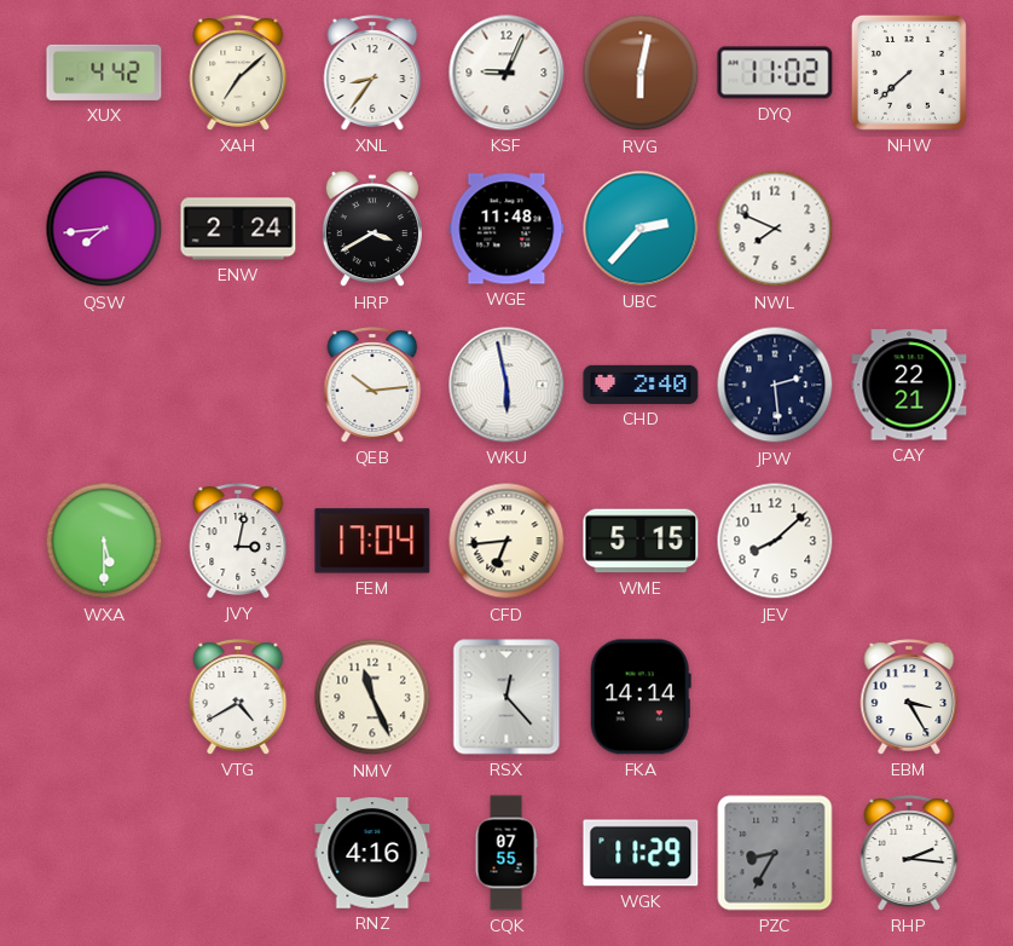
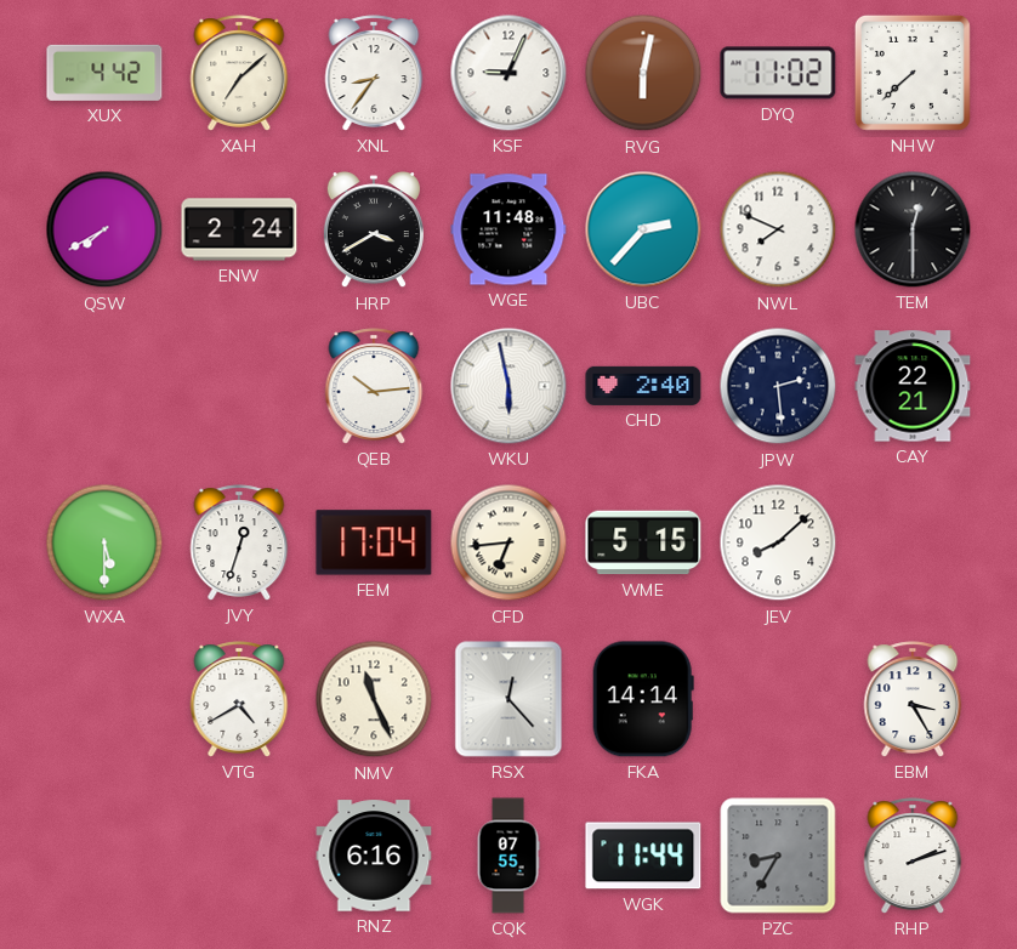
QSW: 7:44 -> 7:40 (104, 229)
TEM: none -> 12:30 (913, 229)
JVY: 3:02 -> 12:33 (239, 542)
RNZ: 4:16 -> 6:16 (374, 856)
WGK: 11:29 -> 11:44 (643, 856)
RHP: 2:16 -> 2:12 (913, 856)
